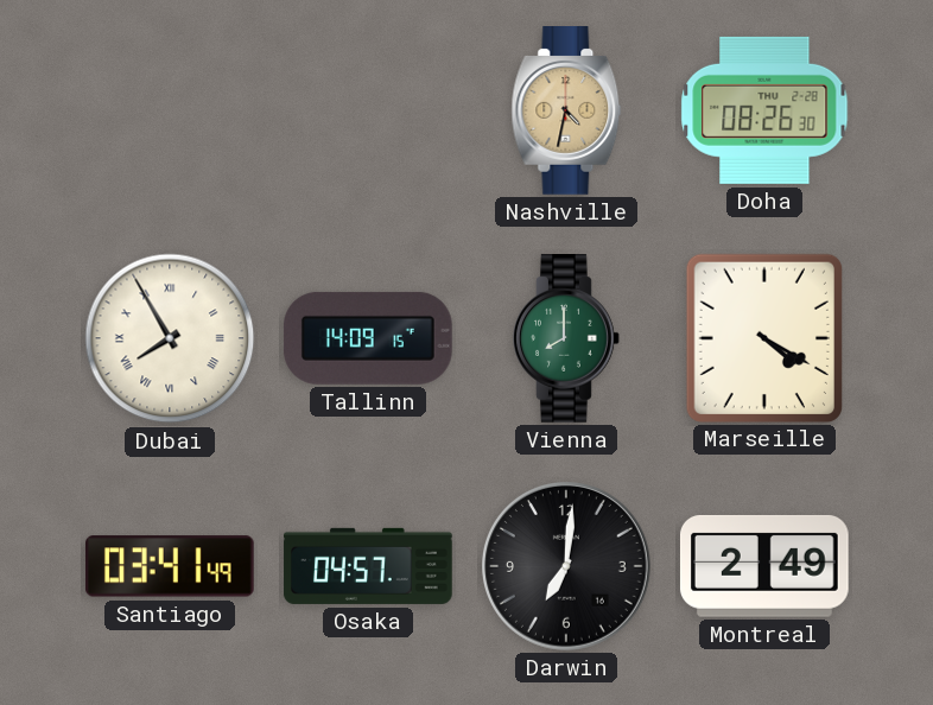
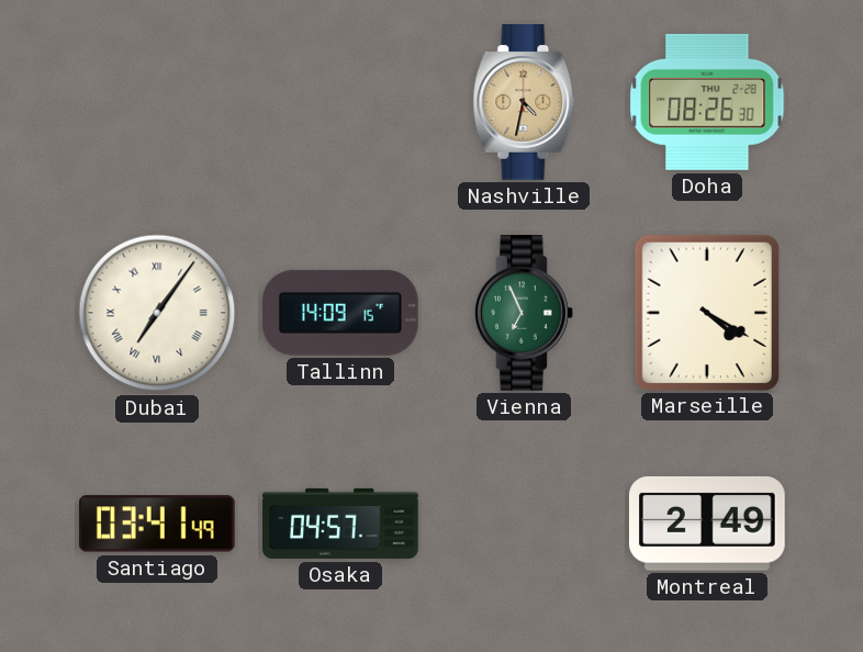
Dubai: 7:55 -> 7:06 (157, 313)
Vienna: 8:00 -> 6:56 (524, 314)
Darwin: 7:01 -> none (567, 567)
